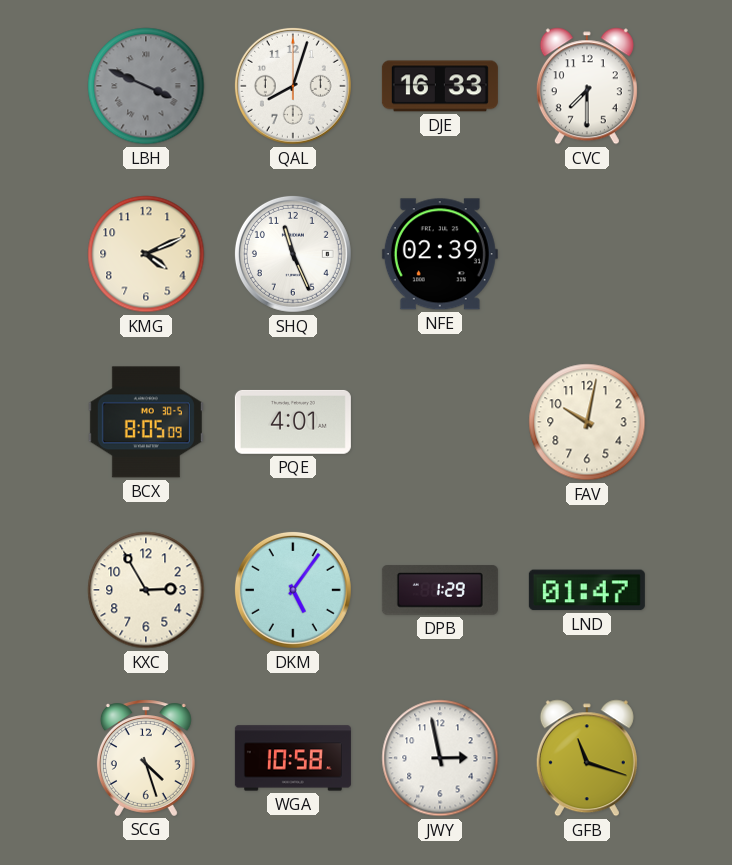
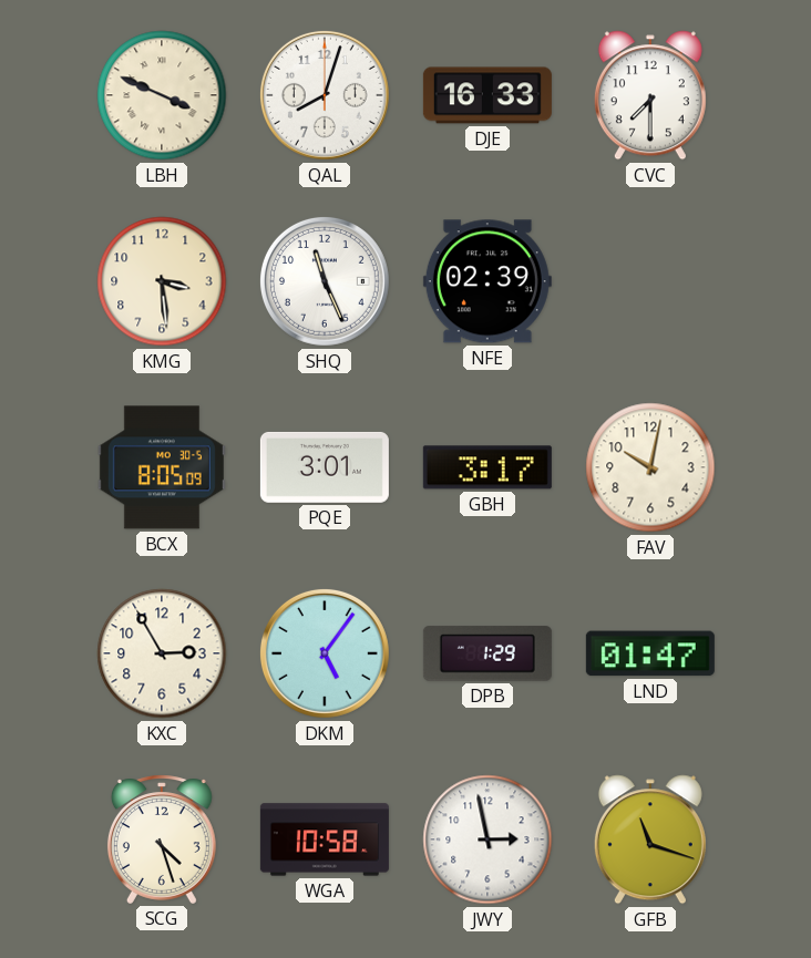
LBH dial: grey -> cream (162, 95)
KMG: 4:11 -> 3:29 (162, 281)
PQE: 4:01 -> 3:01 (325, 467)
GBH: none -> 3:17 (487, 467)
